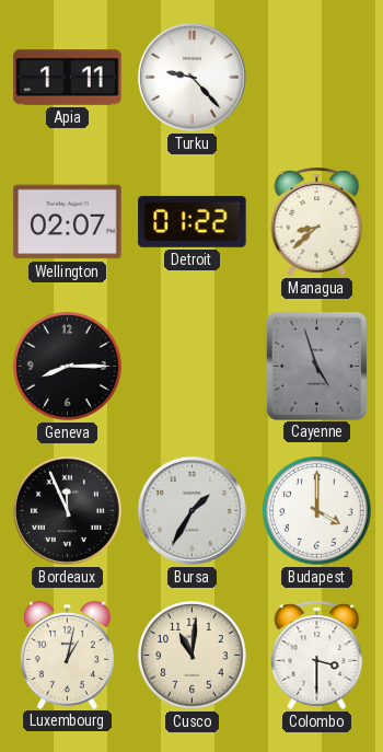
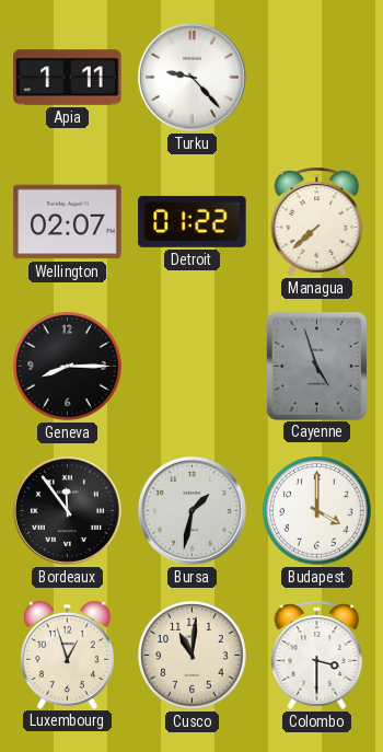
Managua: 8:38 -> 7:38 (317, 221)
Bordeaux: 11:56 -> 11:54 (67, 510)
Bursa: 1:35 -> 1:32 (191, 510)
Luxembourg: 1:02 -> 12:57 (67, 655)
